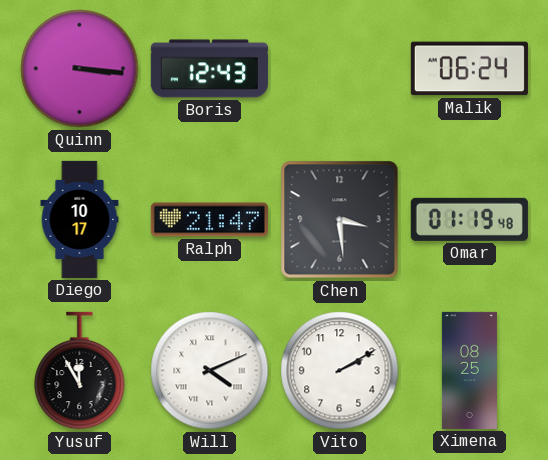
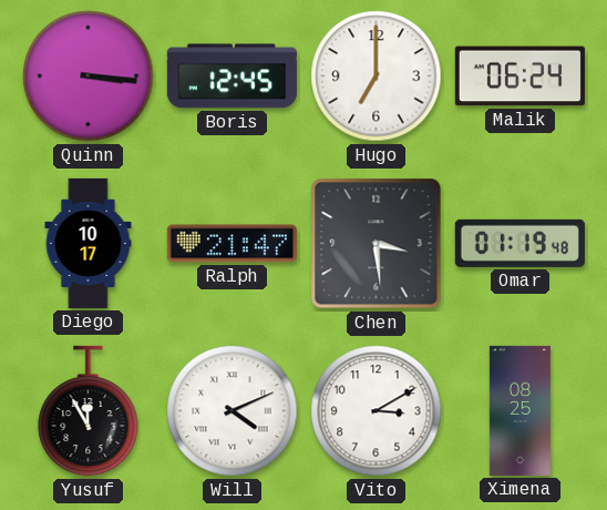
Boris: 12:43 -> 12:45 (232, 76)
Hugo: none -> 7:00 (377, 76)
Vito: 2:10 -> 3:10 (377, 411)
